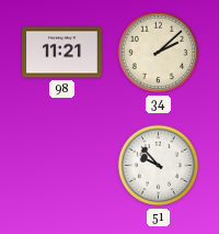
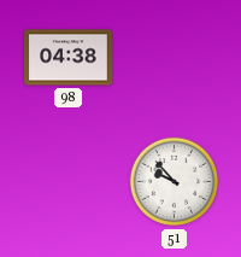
98: 11:21 -> 04:38 (69, 58)
34: 2:08 -> none (159, 53)
